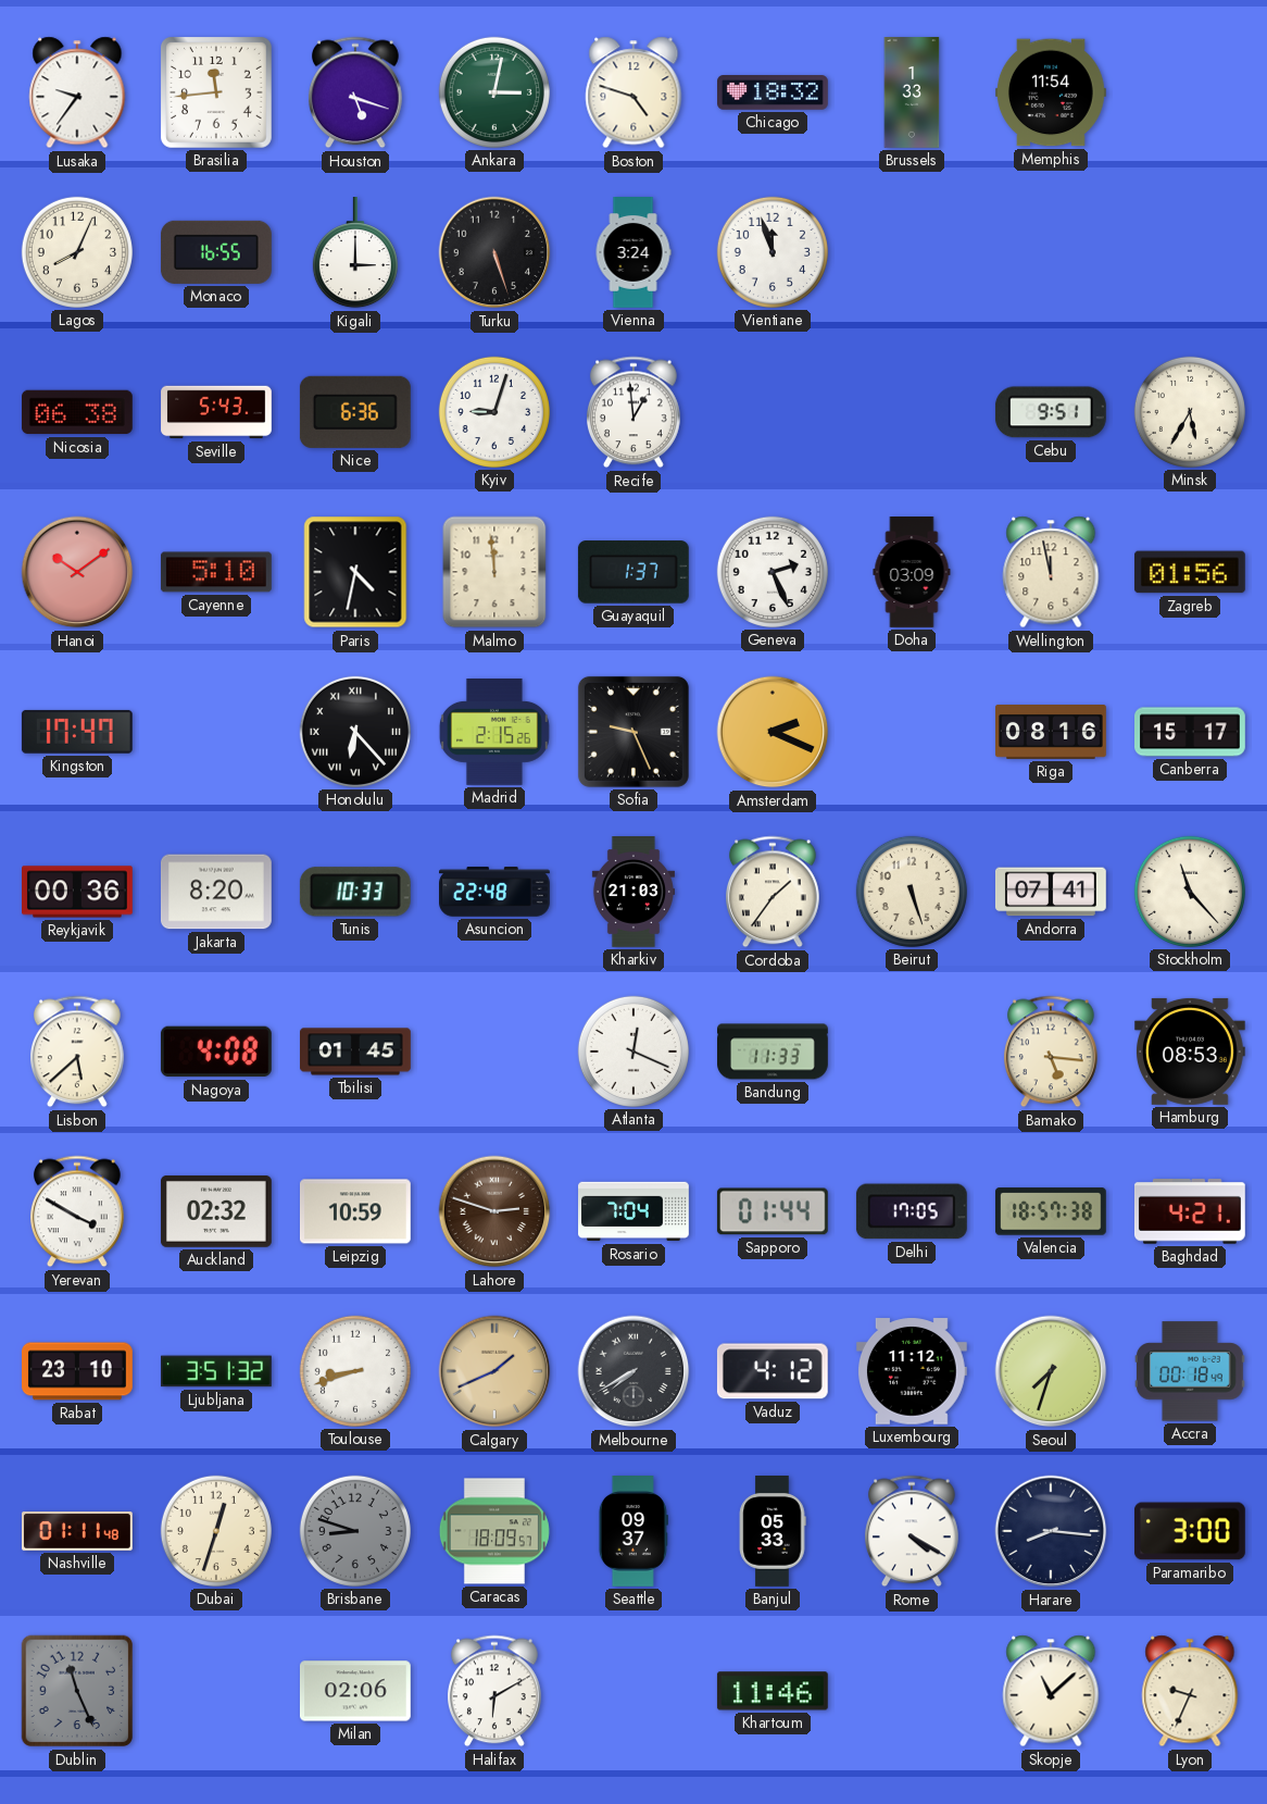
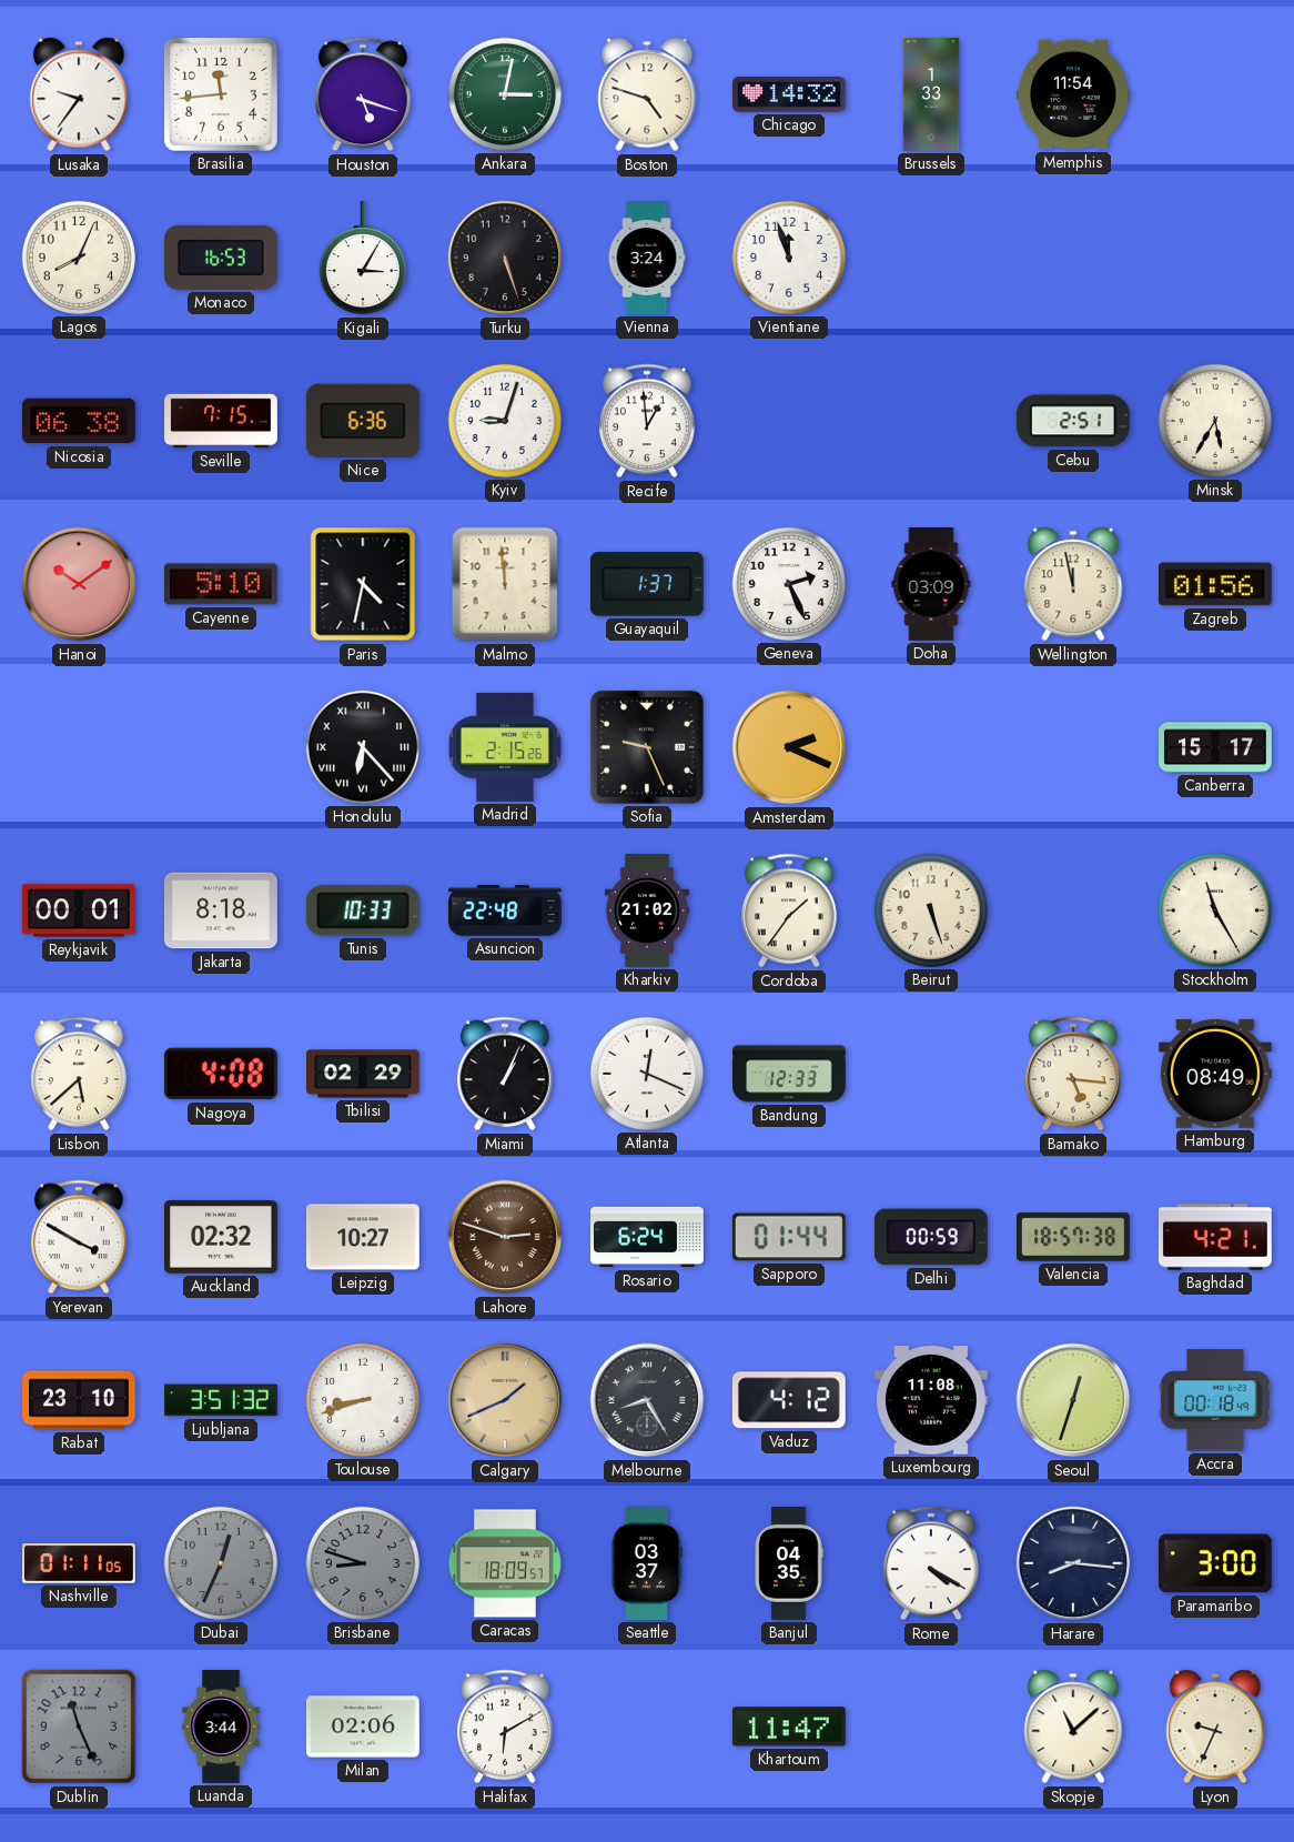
Chicago: 18:32 -> 14:32 (790, 95)
Monaco: 16:55 -> 16:53 (221, 258)
Kigali: 3:00 -> 3:05 (363, 259)
Seville: 5:43 -> 7:15 (221, 421)
Cebu: 9:51 -> 2:51 (1073, 421)
Kingston: 17:47 -> none (77, 732)
Riga: 08:16 -> none (1051, 733)
Reykjavik: 00:36 -> 00:01 (80, 910)
Jakarta: 8:20 -> 8:18 (221, 910)
Kharkiv: 21:03 -> 21:02 (647, 912)
Andorra: 07:41 -> none (1051, 892)
Stockholm: 11:23 -> 11:25 (1215, 910)
Tbilisi: 01:45 -> 02:29 (364, 1074)
Miami: none -> 1:04 (506, 1074)
Bandung: 11:33 -> 12:33 (790, 1074)
Hamburg: 08:53 -> 08:49 (1215, 1074)
Leipzig: 10:59 -> 10:27 (364, 1237)
Rosario: 7:04 -> 6:24 (647, 1237)
Delhi: 17:05 -> 00:59 (931, 1237)
Melbourne: 7:40 -> 8:25 (647, 1400)
Luxembourg: 11:12 -> 11:08 (931, 1400)
Seoul: 7:33 -> 12:33 (1073, 1400)
Nashville: 01:11:48 -> 01:11:05 (80, 1563)
Dubai: 12:33 -> 12:34 (221, 1563)
Dubai dial: cream -> grey (221, 1563)
Seattle: 09:37 -> 03:37 (647, 1564)
Banjul: 05:33 -> 04:35 (789, 1564)
Luanda: none -> 3:44 (221, 1727)
Khartoum: 11:46 -> 11:47 (789, 1727)
